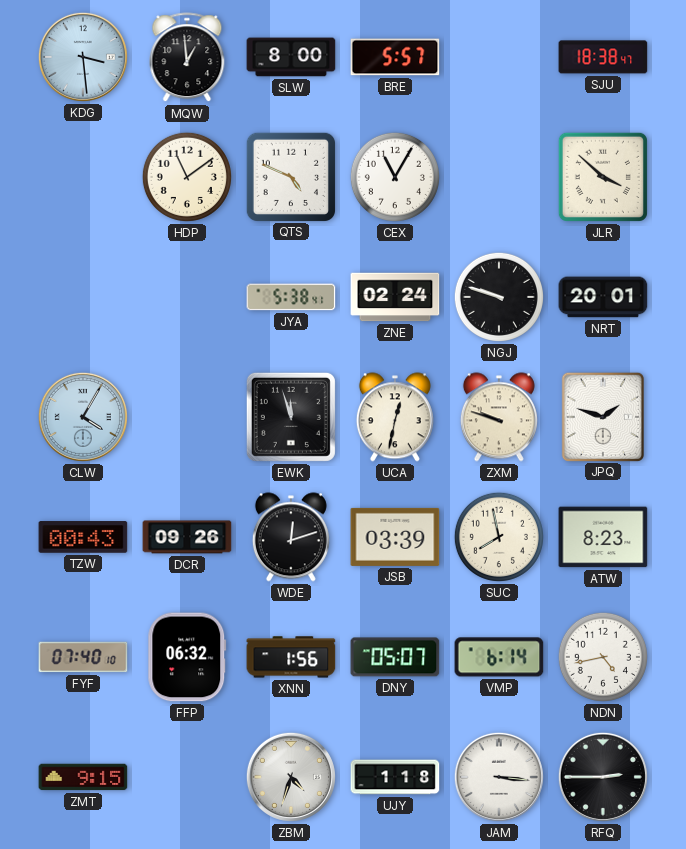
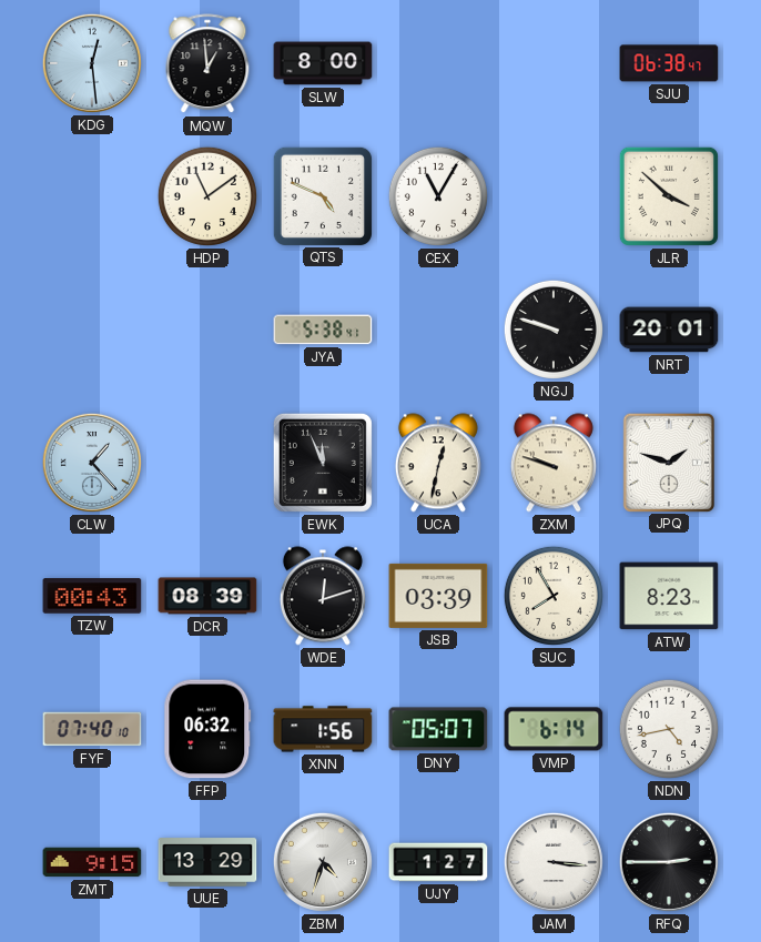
KDG: 3:29 -> 12:29 (92, 63)
BRE: 5:57 -> none (395, 57)
SJU: 18:38 -> 06:38 (669, 63)
ZNE: 02:24 -> none (395, 297)
CLW: 4:05 -> 1:23 (92, 463)
EWK: 11:57 -> 11:56 (323, 463)
DCR: 09:26 -> 08:39 (207, 596)
SUC: 7:58 -> 7:55 (554, 596)
UUE: none -> 13:29 (207, 862)
UJY: 1:18 -> 1:27 (438, 862)
